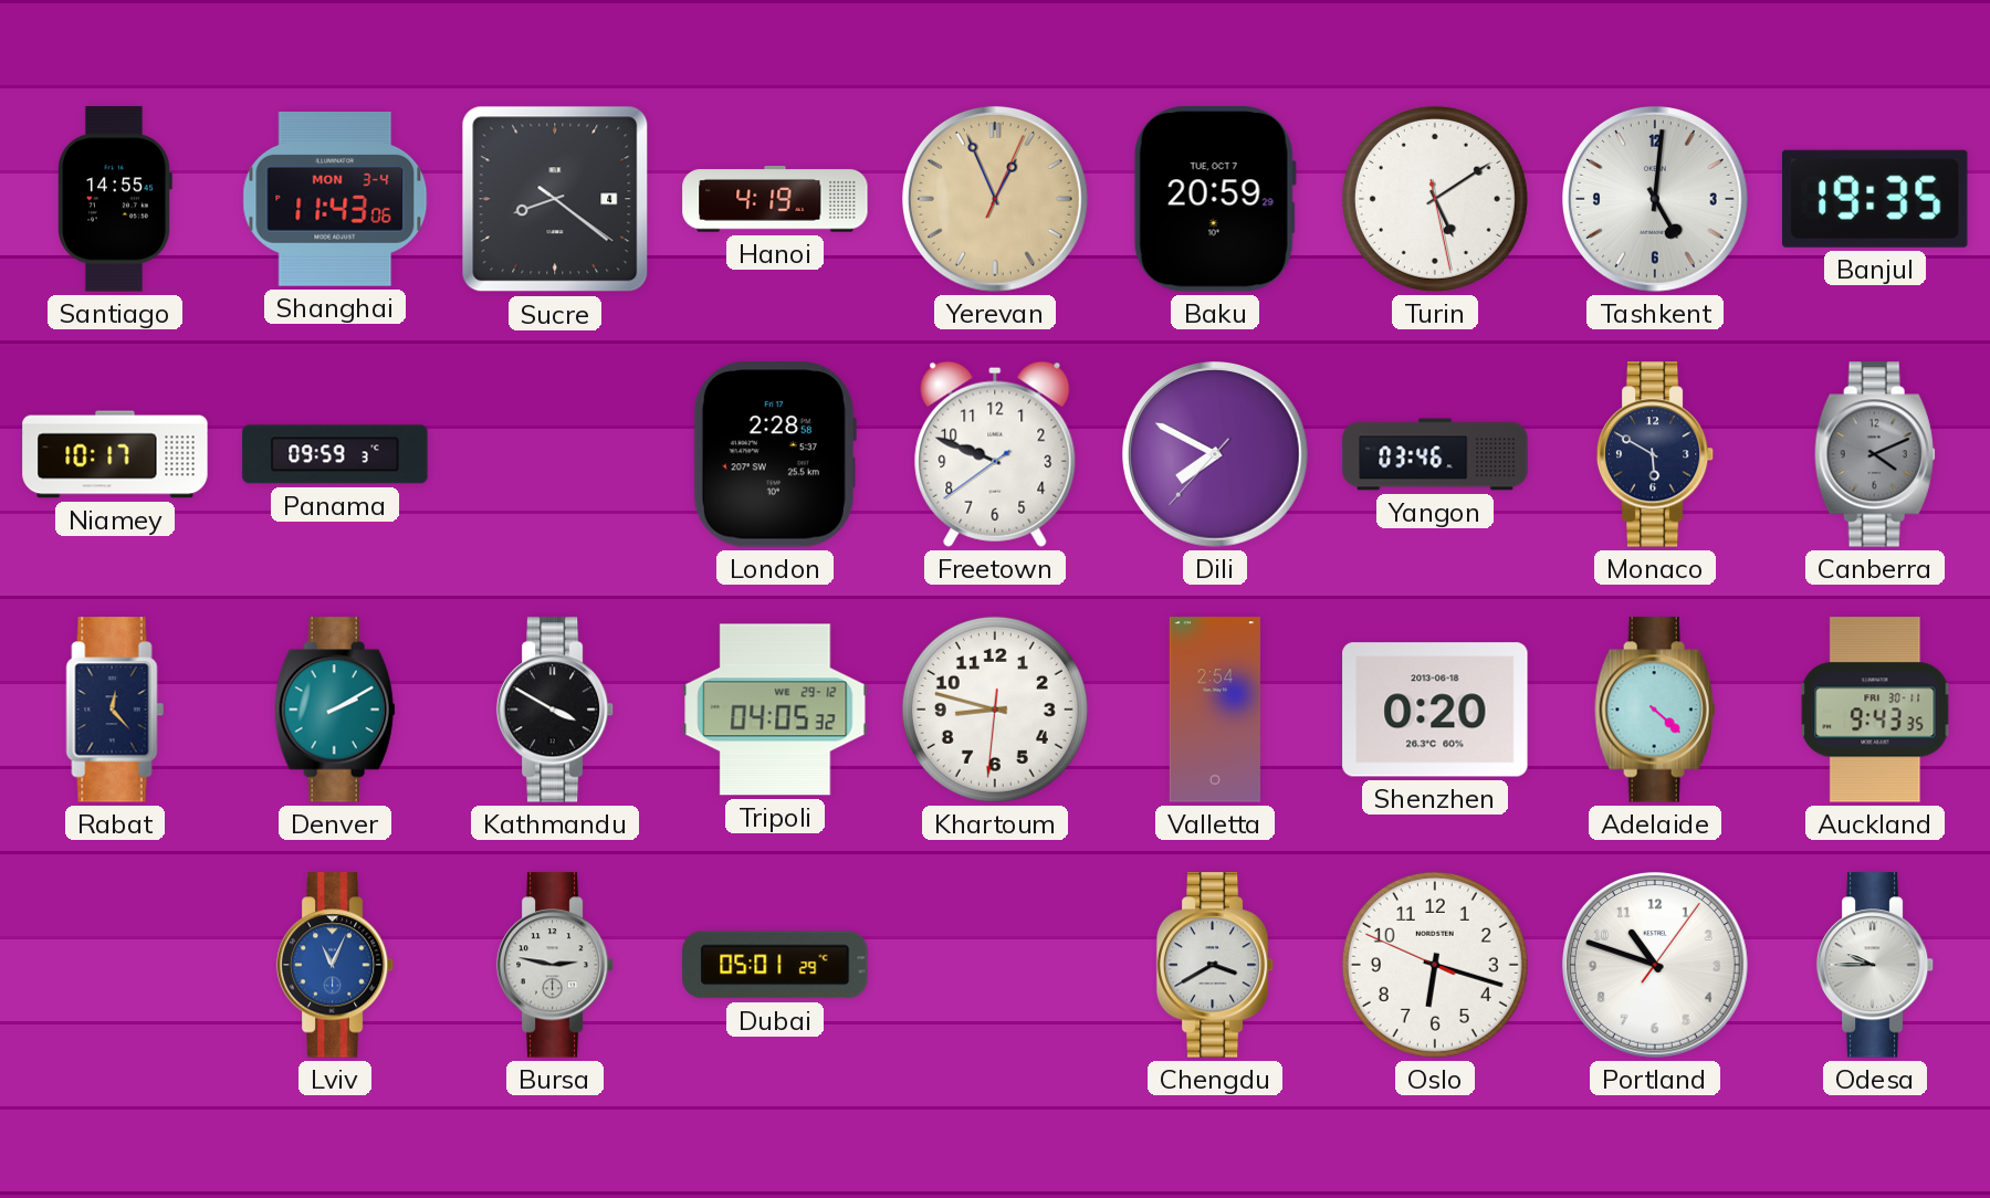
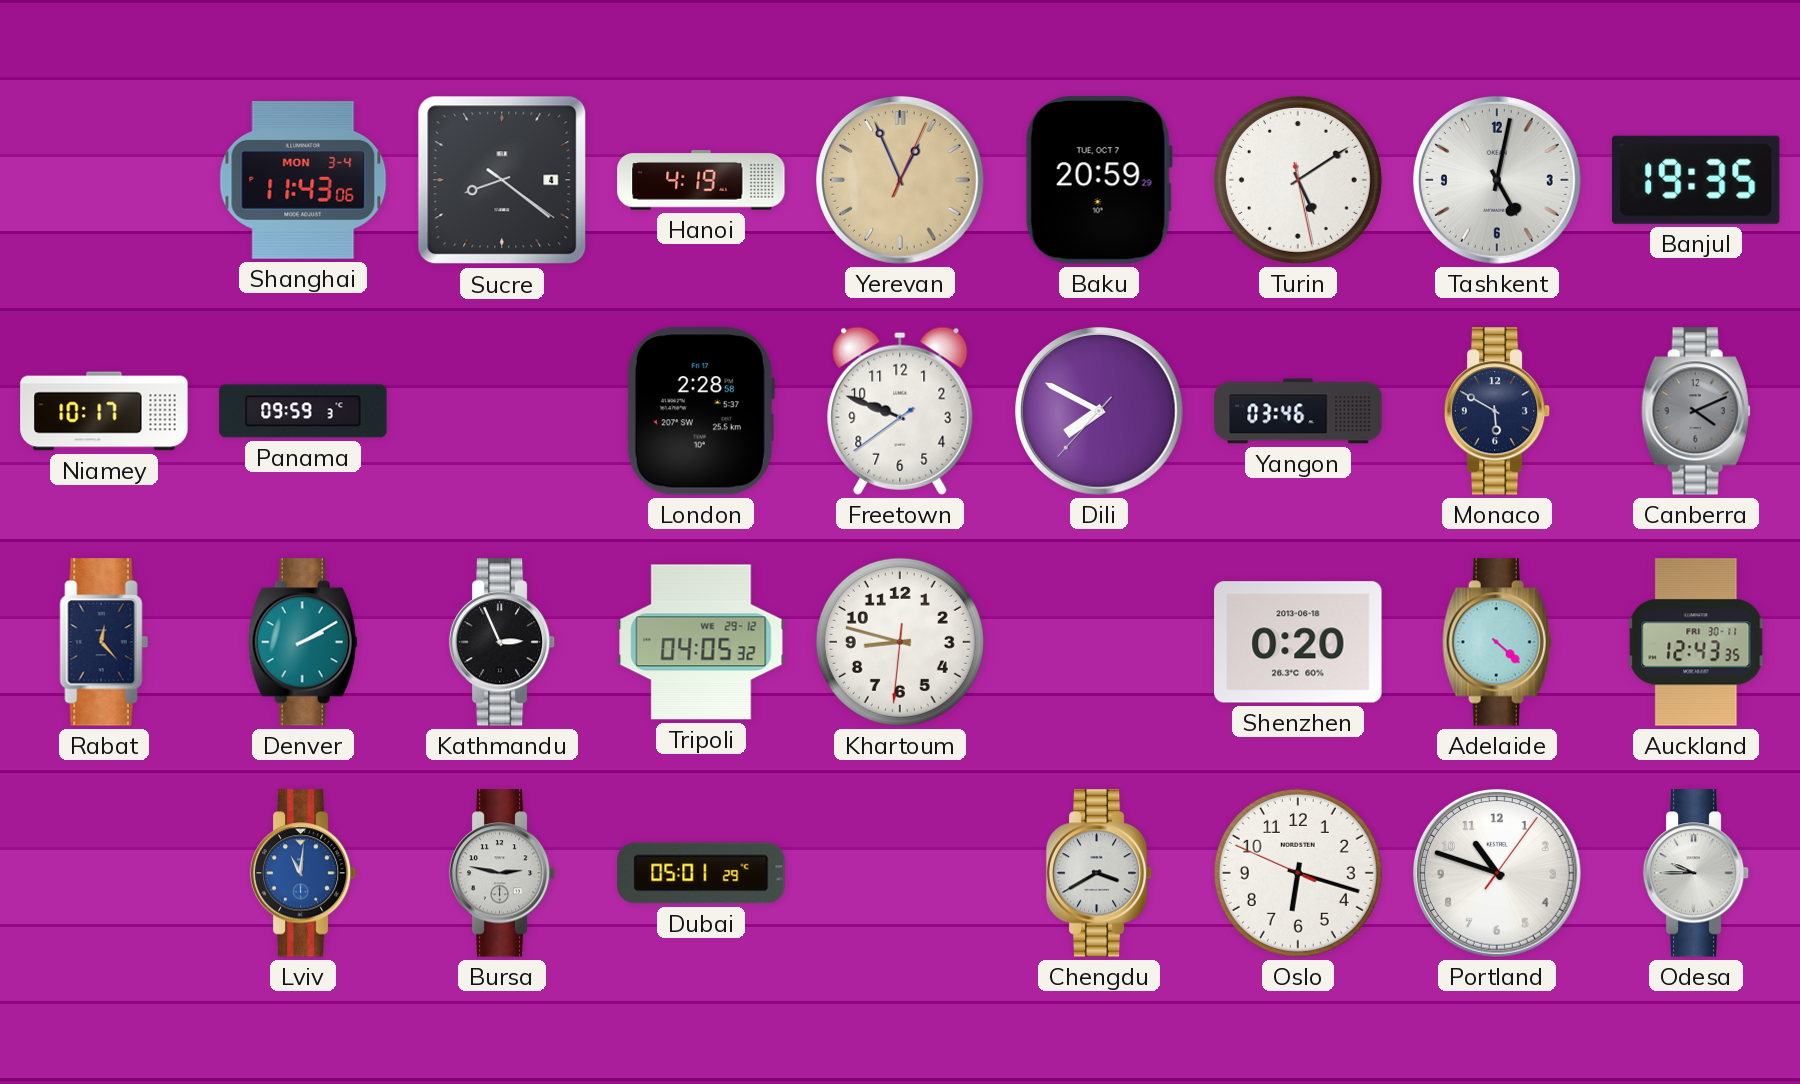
Santiago: 14:55 -> none (115, 199)
Tashkent: 5:01 -> 5:02 (1498, 181)
Kathmandu: 3:50 -> 2:56 (502, 642)
Valletta: 2:54 -> none (1215, 710)
Auckland: 9:43 -> 12:43 (1696, 642)
Lviv: 11:04 -> 11:01 (303, 873)
